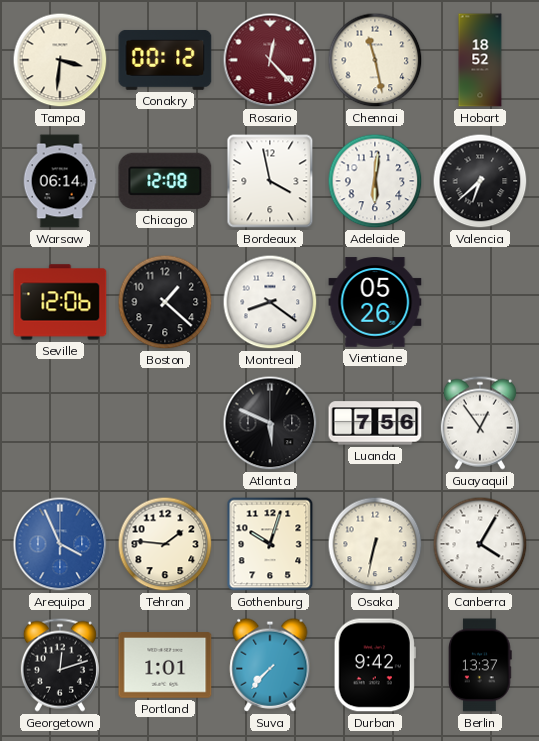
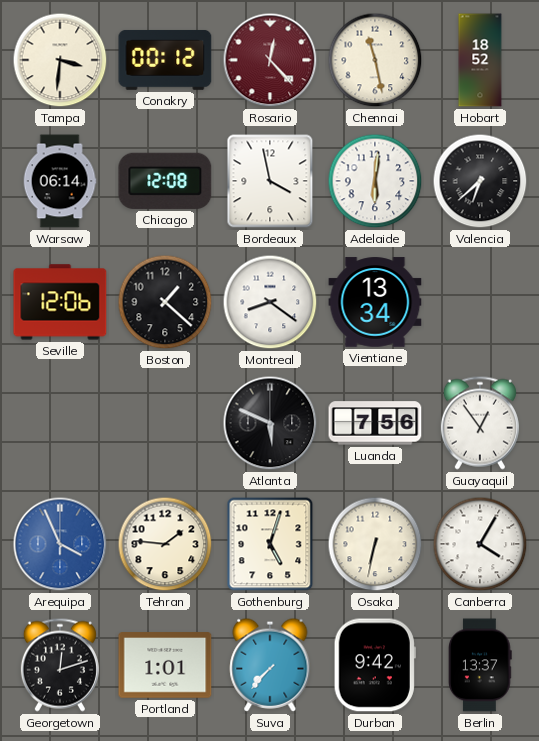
Vientiane: 05:26 -> 13:34 (375, 302)
Gothenburg: 10:03 -> 5:03 (270, 544)
